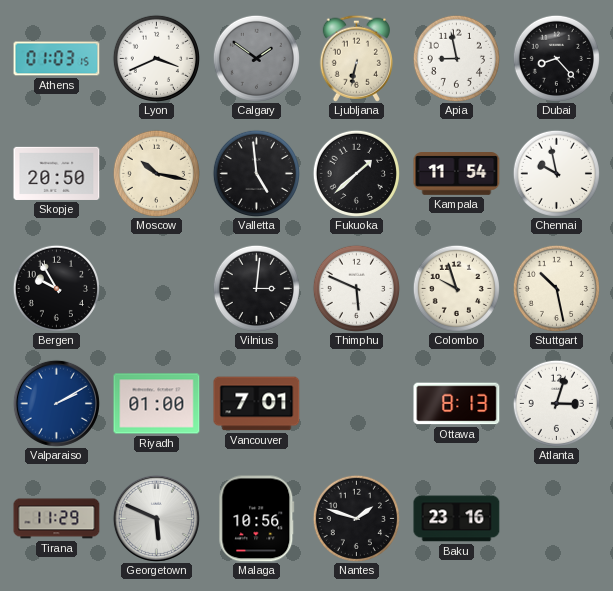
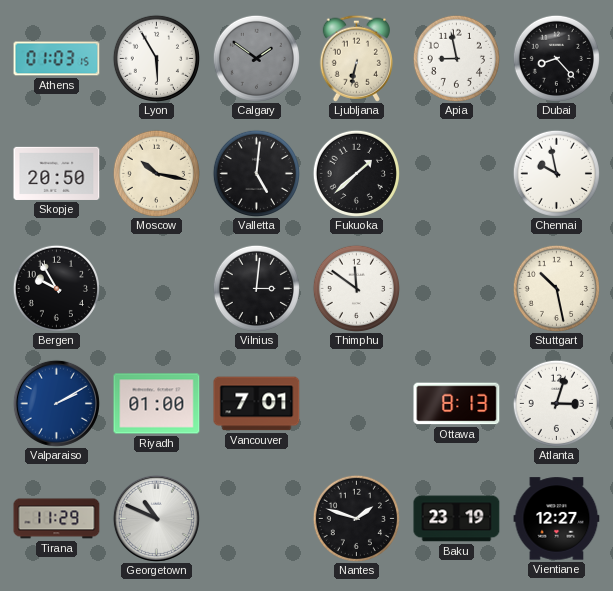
Lyon: 3:41 -> 5:55 (156, 58)
Valletta: 4:59 -> 5:01 (256, 173)
Kampala: 11:54 -> none (457, 174)
Thimphu: 5:49 -> 11:51 (356, 288)
Colombo: 9:57 -> none (456, 288)
Georgetown: 5:49 -> 10:49 (156, 518)
Malaga: 10:56 -> none (257, 519)
Baku: 23:16 -> 23:19 (457, 519)
Vientiane: none -> 12:27 (557, 519)
